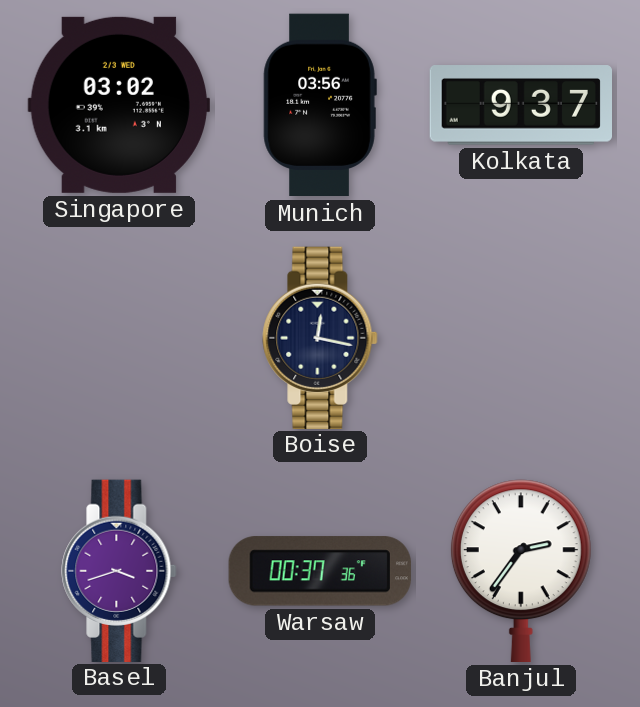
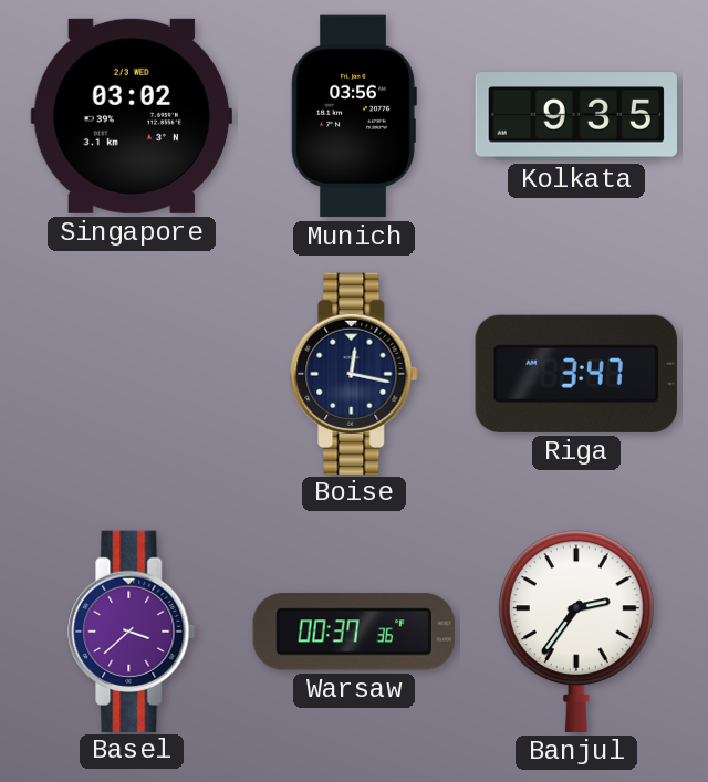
Kolkata: 9:37 -> 9:35 (575, 116)
Riga: none -> 3:47 (576, 374)
Basel: 3:42 -> 3:38 (132, 630)
